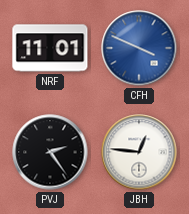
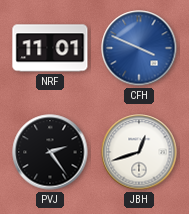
JBH: 12:46 -> 12:42 (139, 152)
